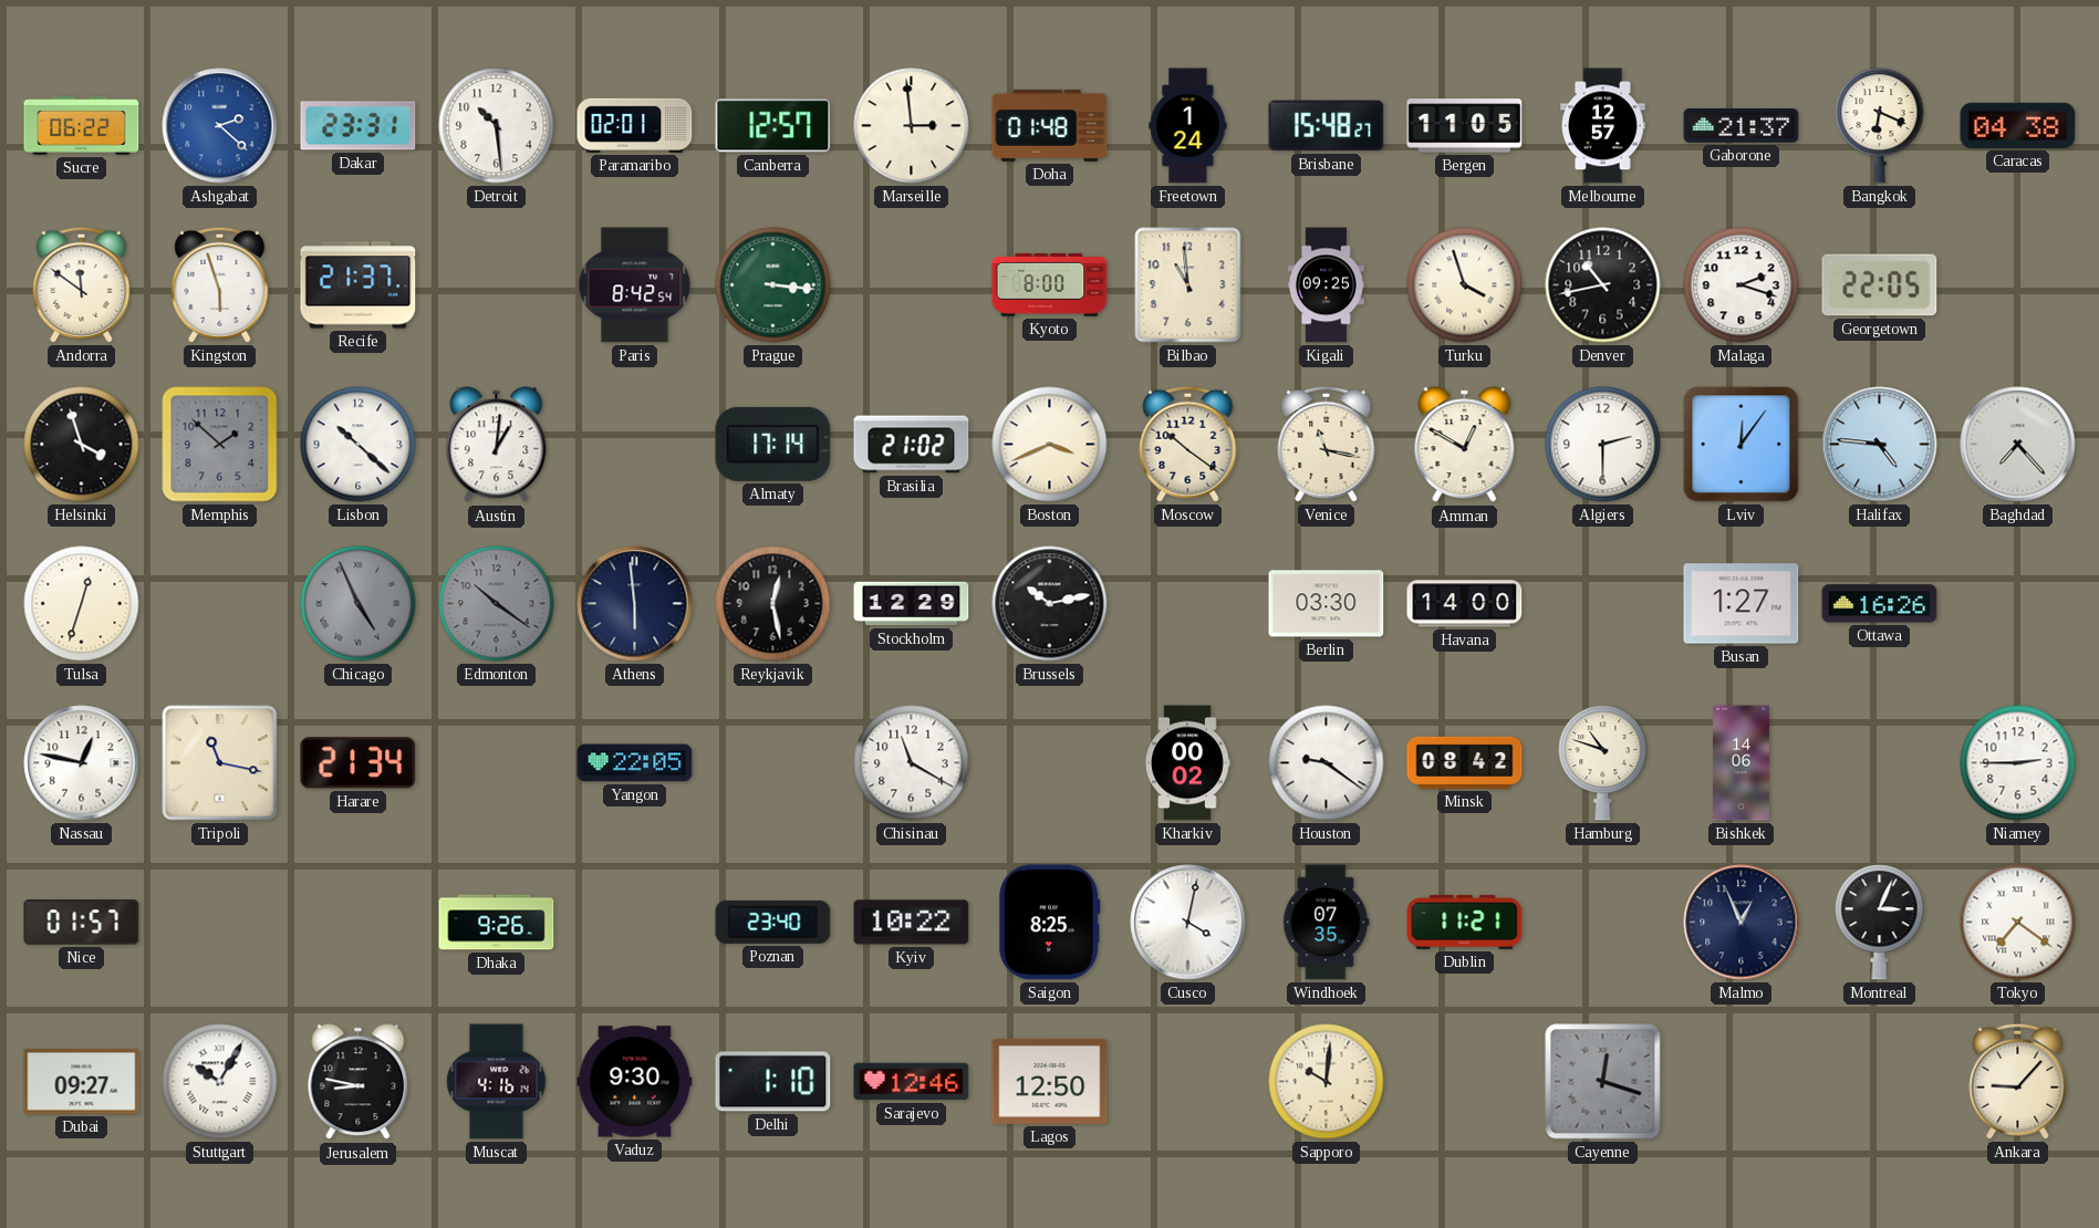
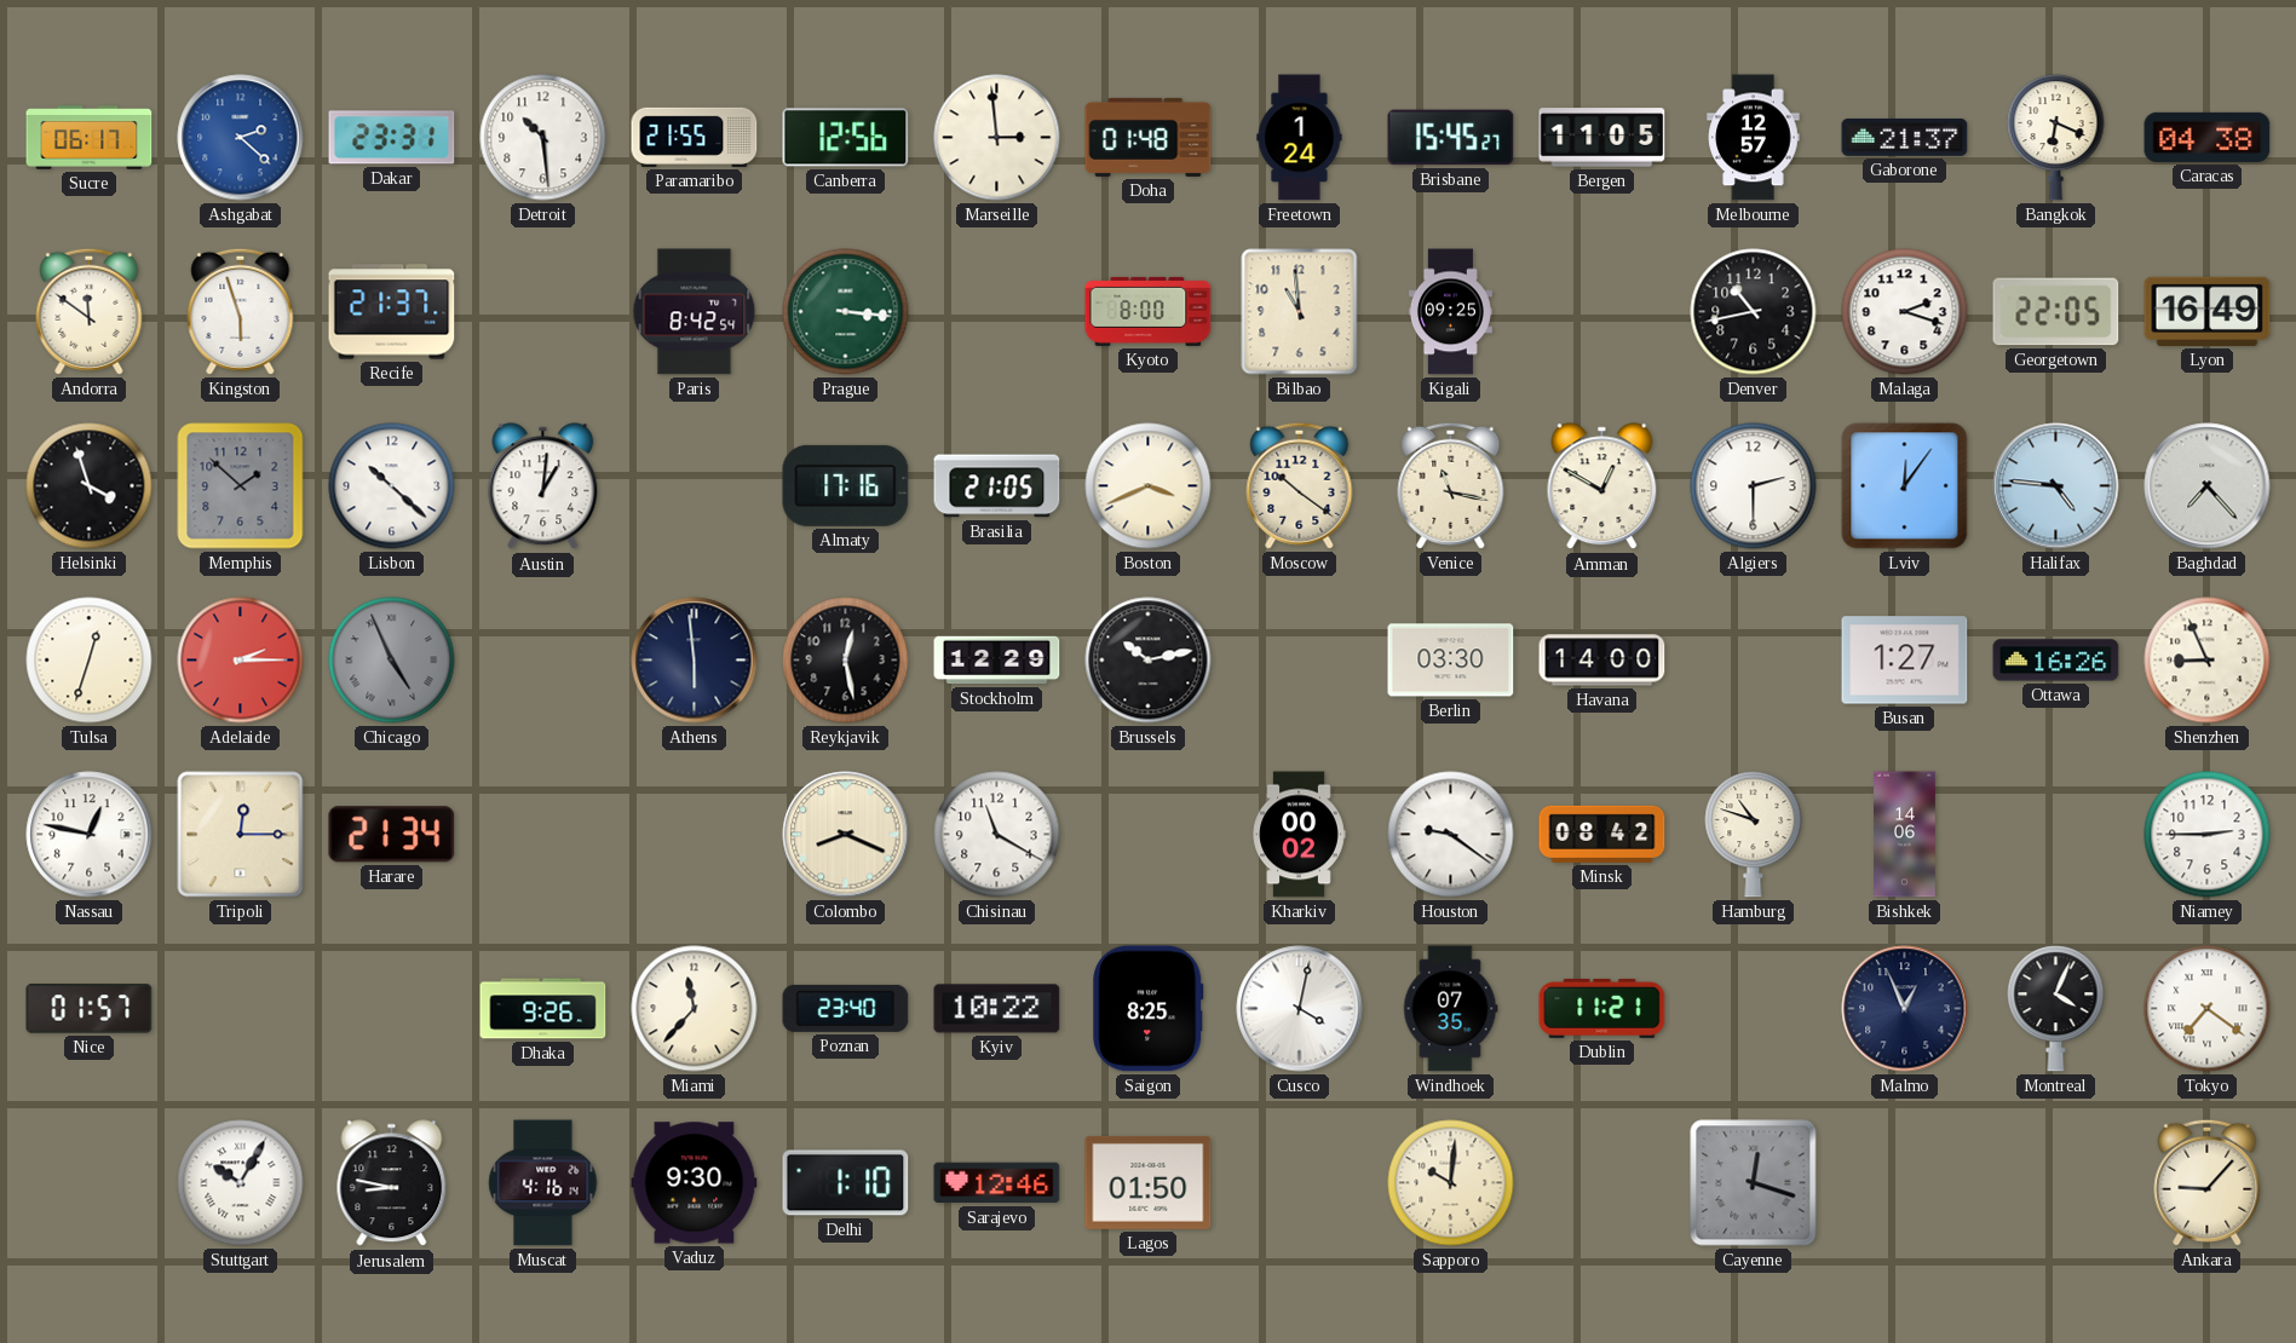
Sucre: 06:22 -> 06:17 (90, 138)
Paramaribo: 02:01 -> 21:55 (695, 137)
Canberra: 12:57 -> 12:56 (846, 138)
Brisbane: 15:48 -> 15:45 (1451, 138)
Turku: 3:57 -> none (1465, 285)
Lyon: none -> 16:49 (2208, 311)
Almaty: 17:14 -> 17:16 (846, 485)
Brasilia: 21:02 -> 21:05 (997, 486)
Adelaide: none -> 2:15 (241, 661)
Edmonton: 10:21 -> none (497, 604)
Shenzhen: none -> 8:56 (2208, 661)
Tripoli: 11:17 -> 12:15 (241, 835)
Yangon: 22:05 -> none (635, 763)
Colombo: none -> 8:19 (846, 835)
Miami: none -> 11:37 (695, 1009)
Montreal: 3:04 -> 4:04 (2056, 1009)
Dubai: 09:27 -> none (82, 1082)
Lagos: 12:50 -> 01:50 (1149, 1182)
